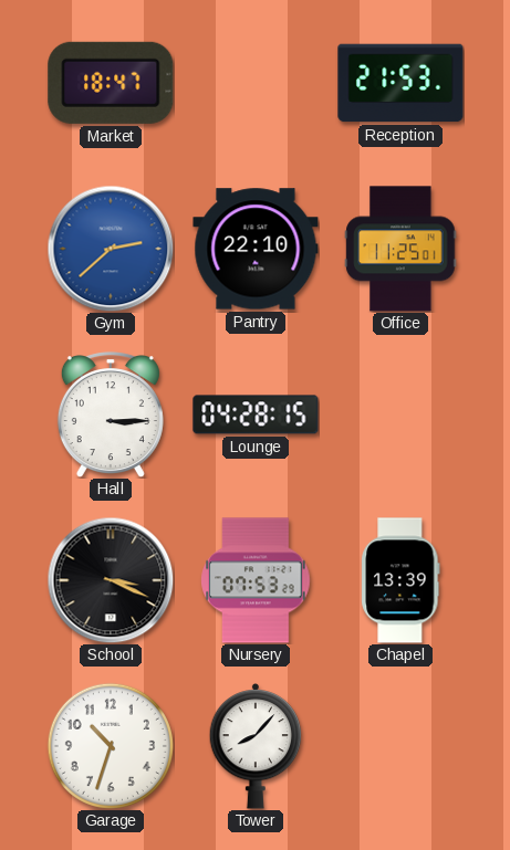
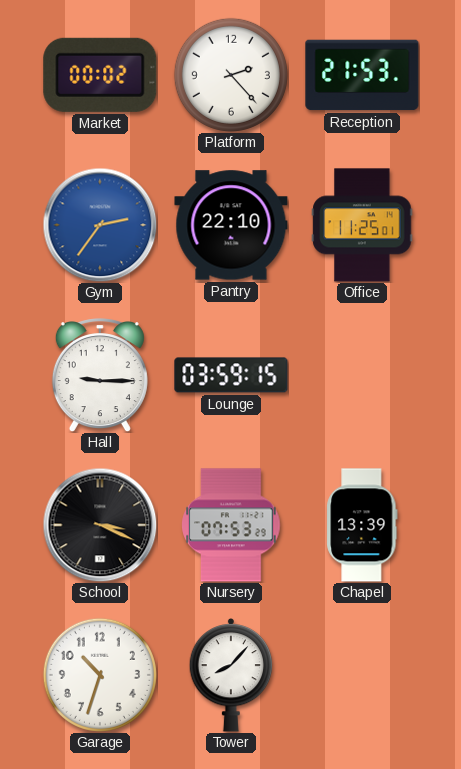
Market: 18:47 -> 00:02 (100, 75)
Platform: none -> 2:23 (231, 75)
Gym: 2:38 -> 2:36 (100, 225)
Hall: 3:15 -> 9:15 (100, 375)
Lounge: 04:28 -> 03:59 (231, 375)
